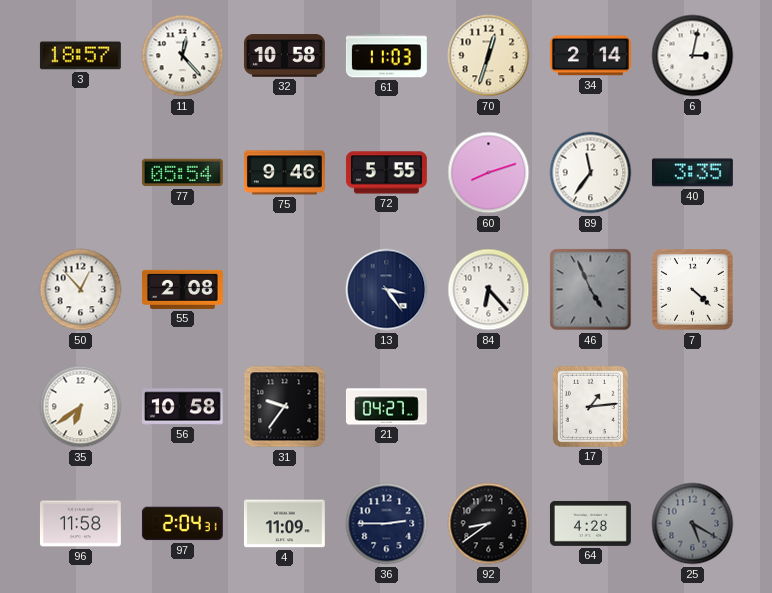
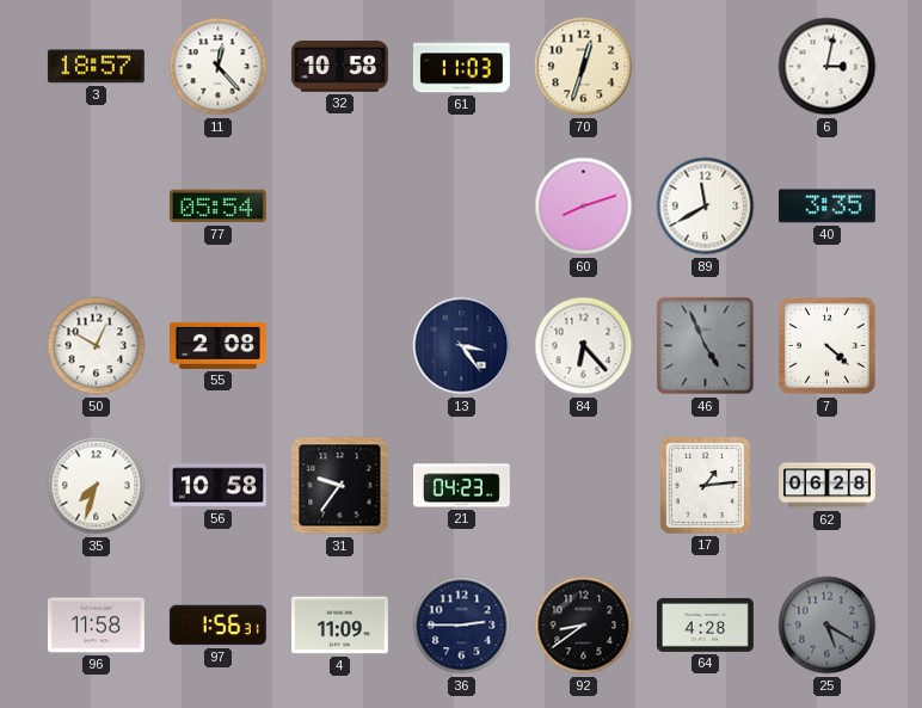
34: 2:14 -> none (590, 56)
75: 9:46 -> none (284, 173)
72: 5:55 -> none (386, 173)
89: 11:36 -> 11:40 (706, 207)
50: 12:53 -> 12:50 (97, 346)
35: 6:39 -> 7:33 (97, 486)
21: 04:27 -> 04:23 (461, 486)
62: none -> 06:28 (828, 486)
97: 2:04 -> 1:56 (217, 626)
